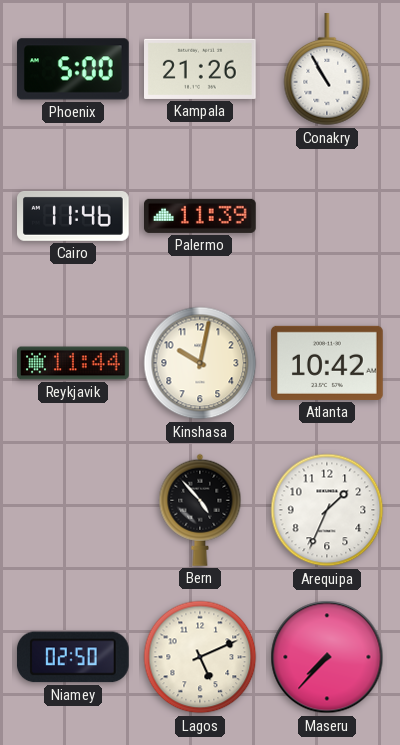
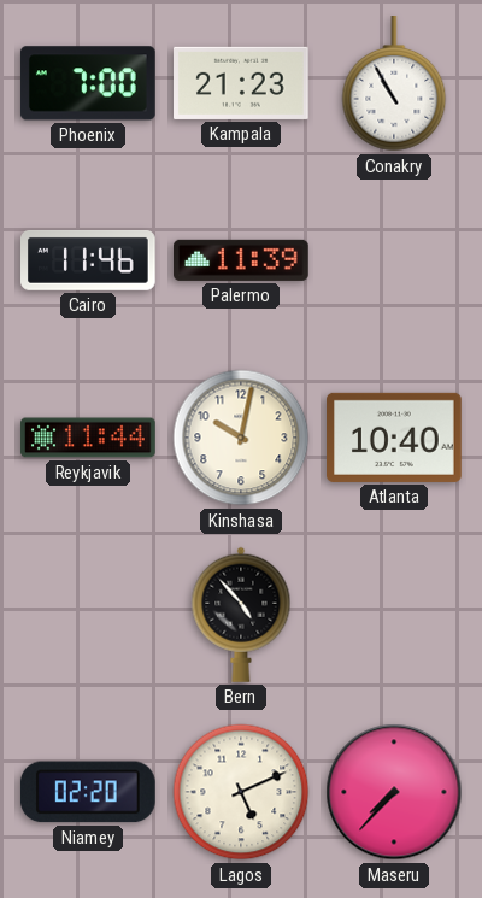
Phoenix: 5:00 -> 7:00 (88, 83)
Kampala: 21:26 -> 21:23 (242, 83)
Atlanta: 10:42 -> 10:40 (395, 438)
Arequipa: 1:34 -> none (327, 510)
Niamey: 02:50 -> 02:20 (88, 792)
